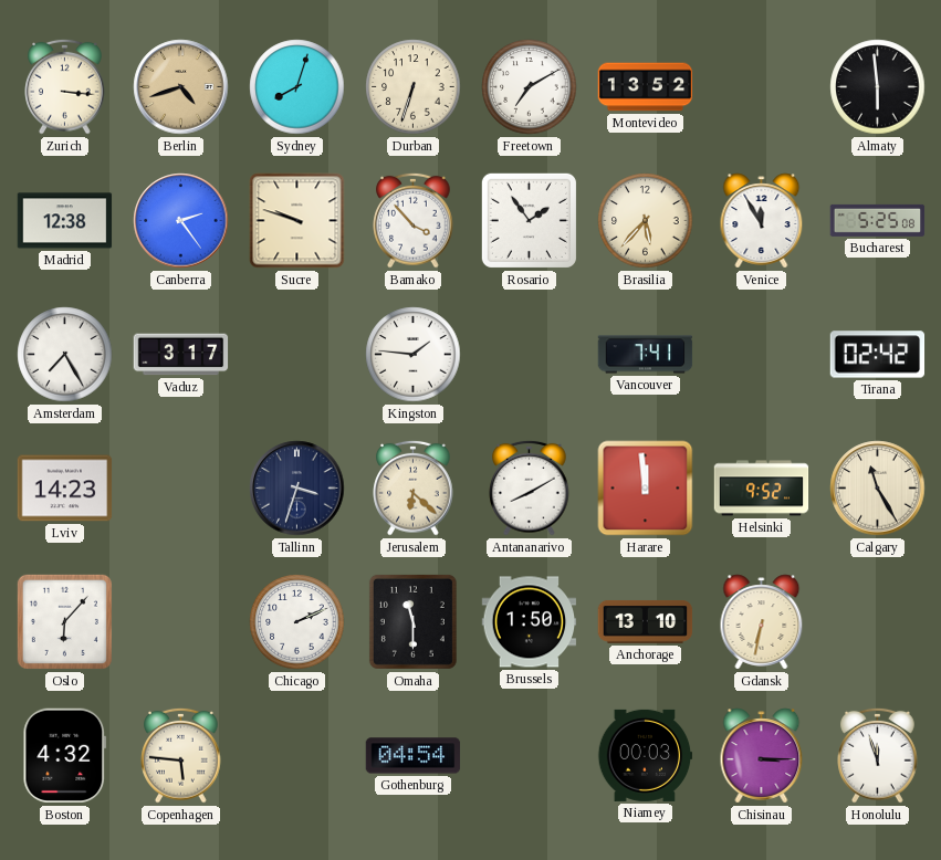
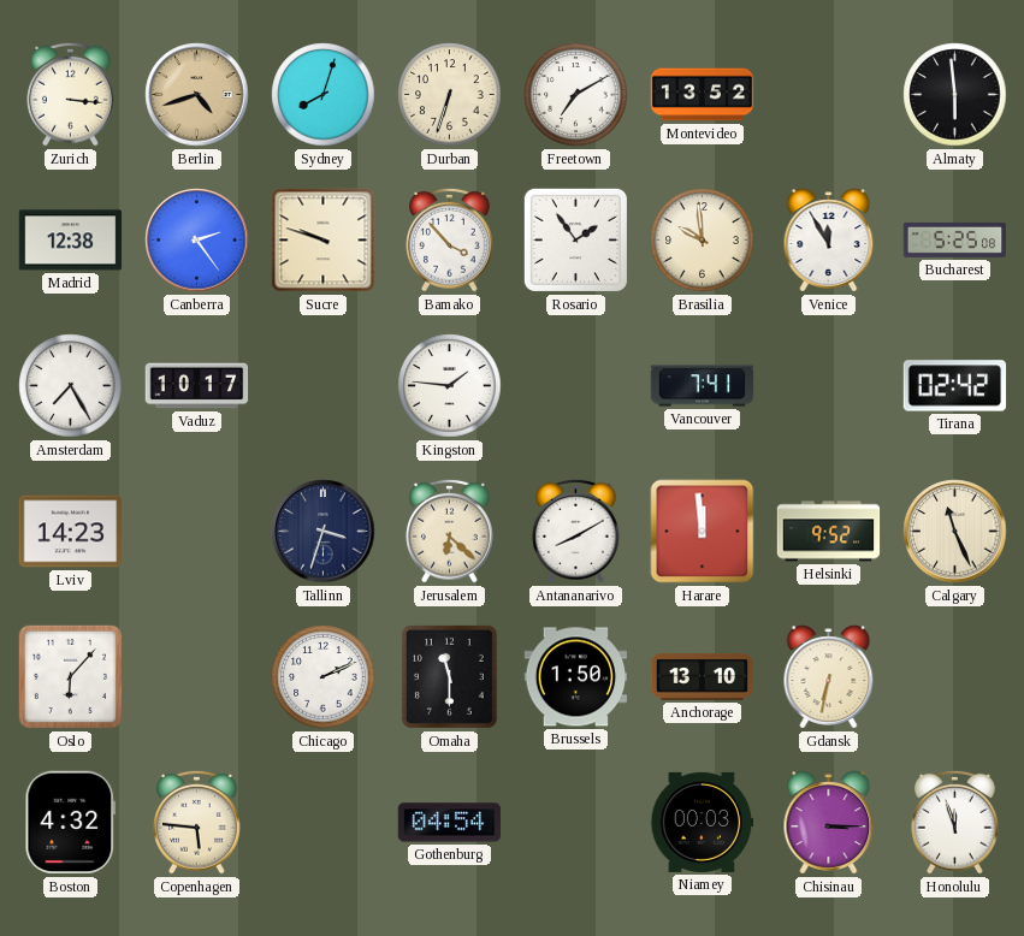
Brasilia: 5:37 -> 9:59 (703, 241)
Vaduz: 3:17 -> 10:17 (197, 386)
Calgary: 11:25 -> 11:26 (955, 532)
